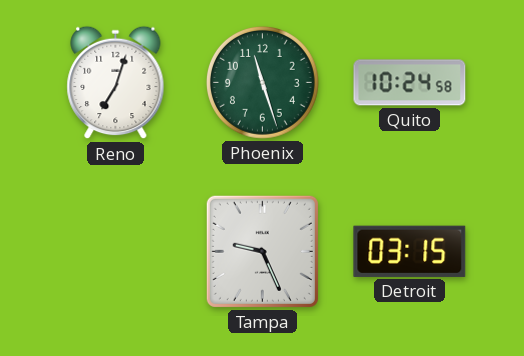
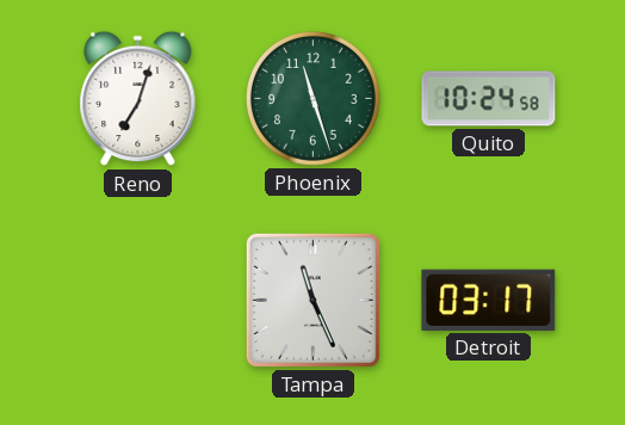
Tampa: 9:26 -> 11:26 (312, 300)
Detroit: 03:15 -> 03:17 (489, 300)
